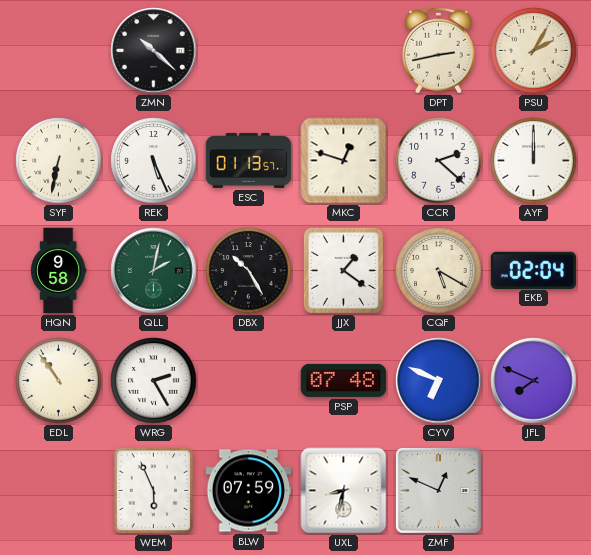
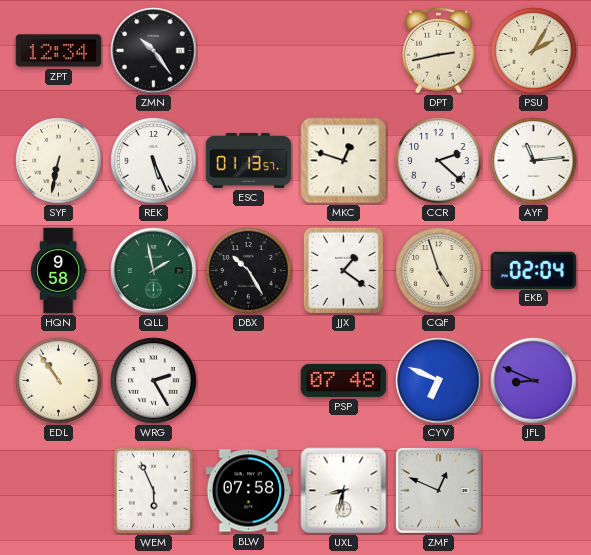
ZPT: none -> 12:34 (59, 51)
ZMN: 10:22 -> 10:24 (154, 51)
AYF: 12:00 -> 11:14 (534, 161)
QLL: 2:02 -> 1:58 (154, 271)
CQF: 5:20 -> 4:57 (439, 271)
JFL: 7:49 -> 8:49 (534, 381)
BLW: 07:59 -> 07:58 (249, 491)
